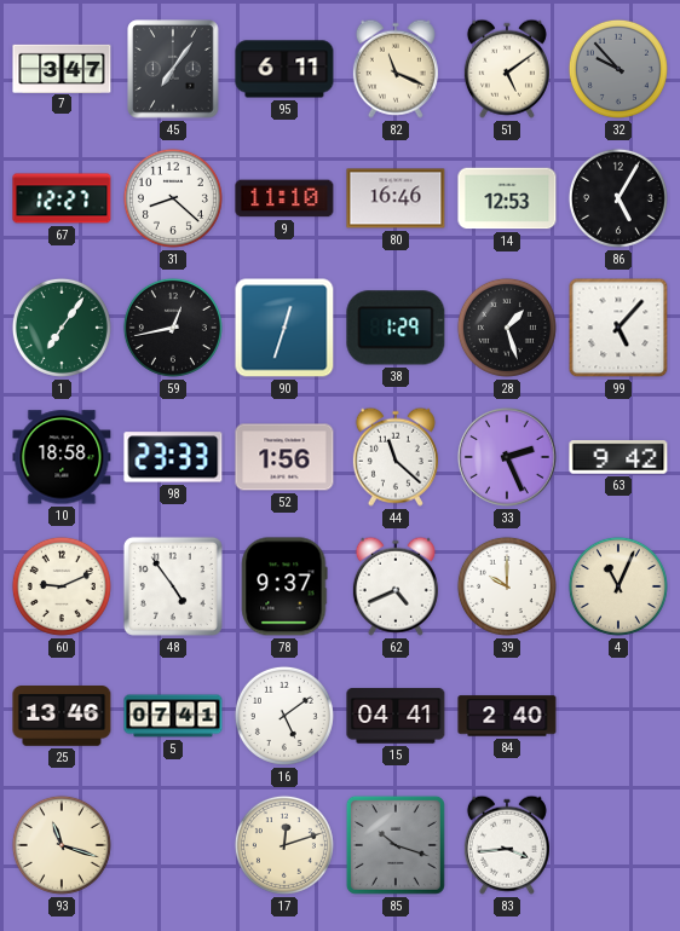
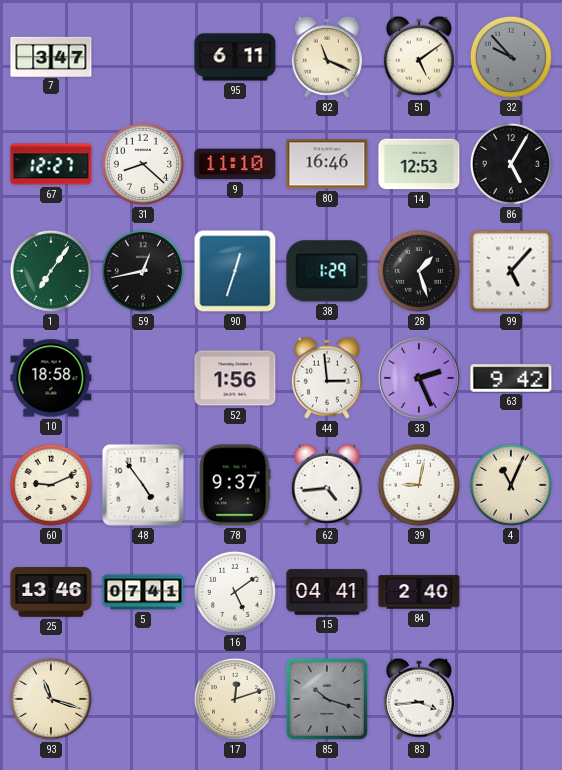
45: 7:06 -> none (173, 69)
98: 23:33 -> none (173, 457)
44: 11:22 -> 2:59 (327, 378)
62: 4:41 -> 4:44 (327, 485)
39: 10:00 -> 9:02 (419, 485)
